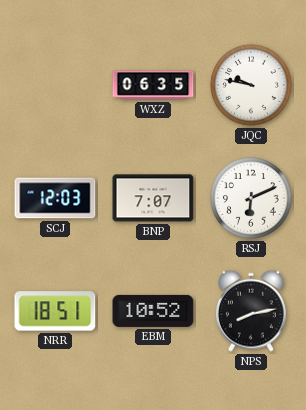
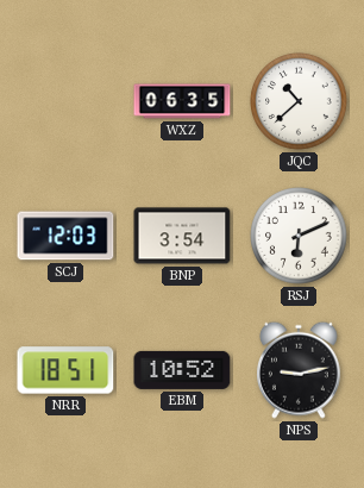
JQC: 9:47 -> 10:38 (299, 101)
BNP: 7:07 -> 3:54 (182, 236)
NPS: 8:13 -> 9:13 (300, 370)
